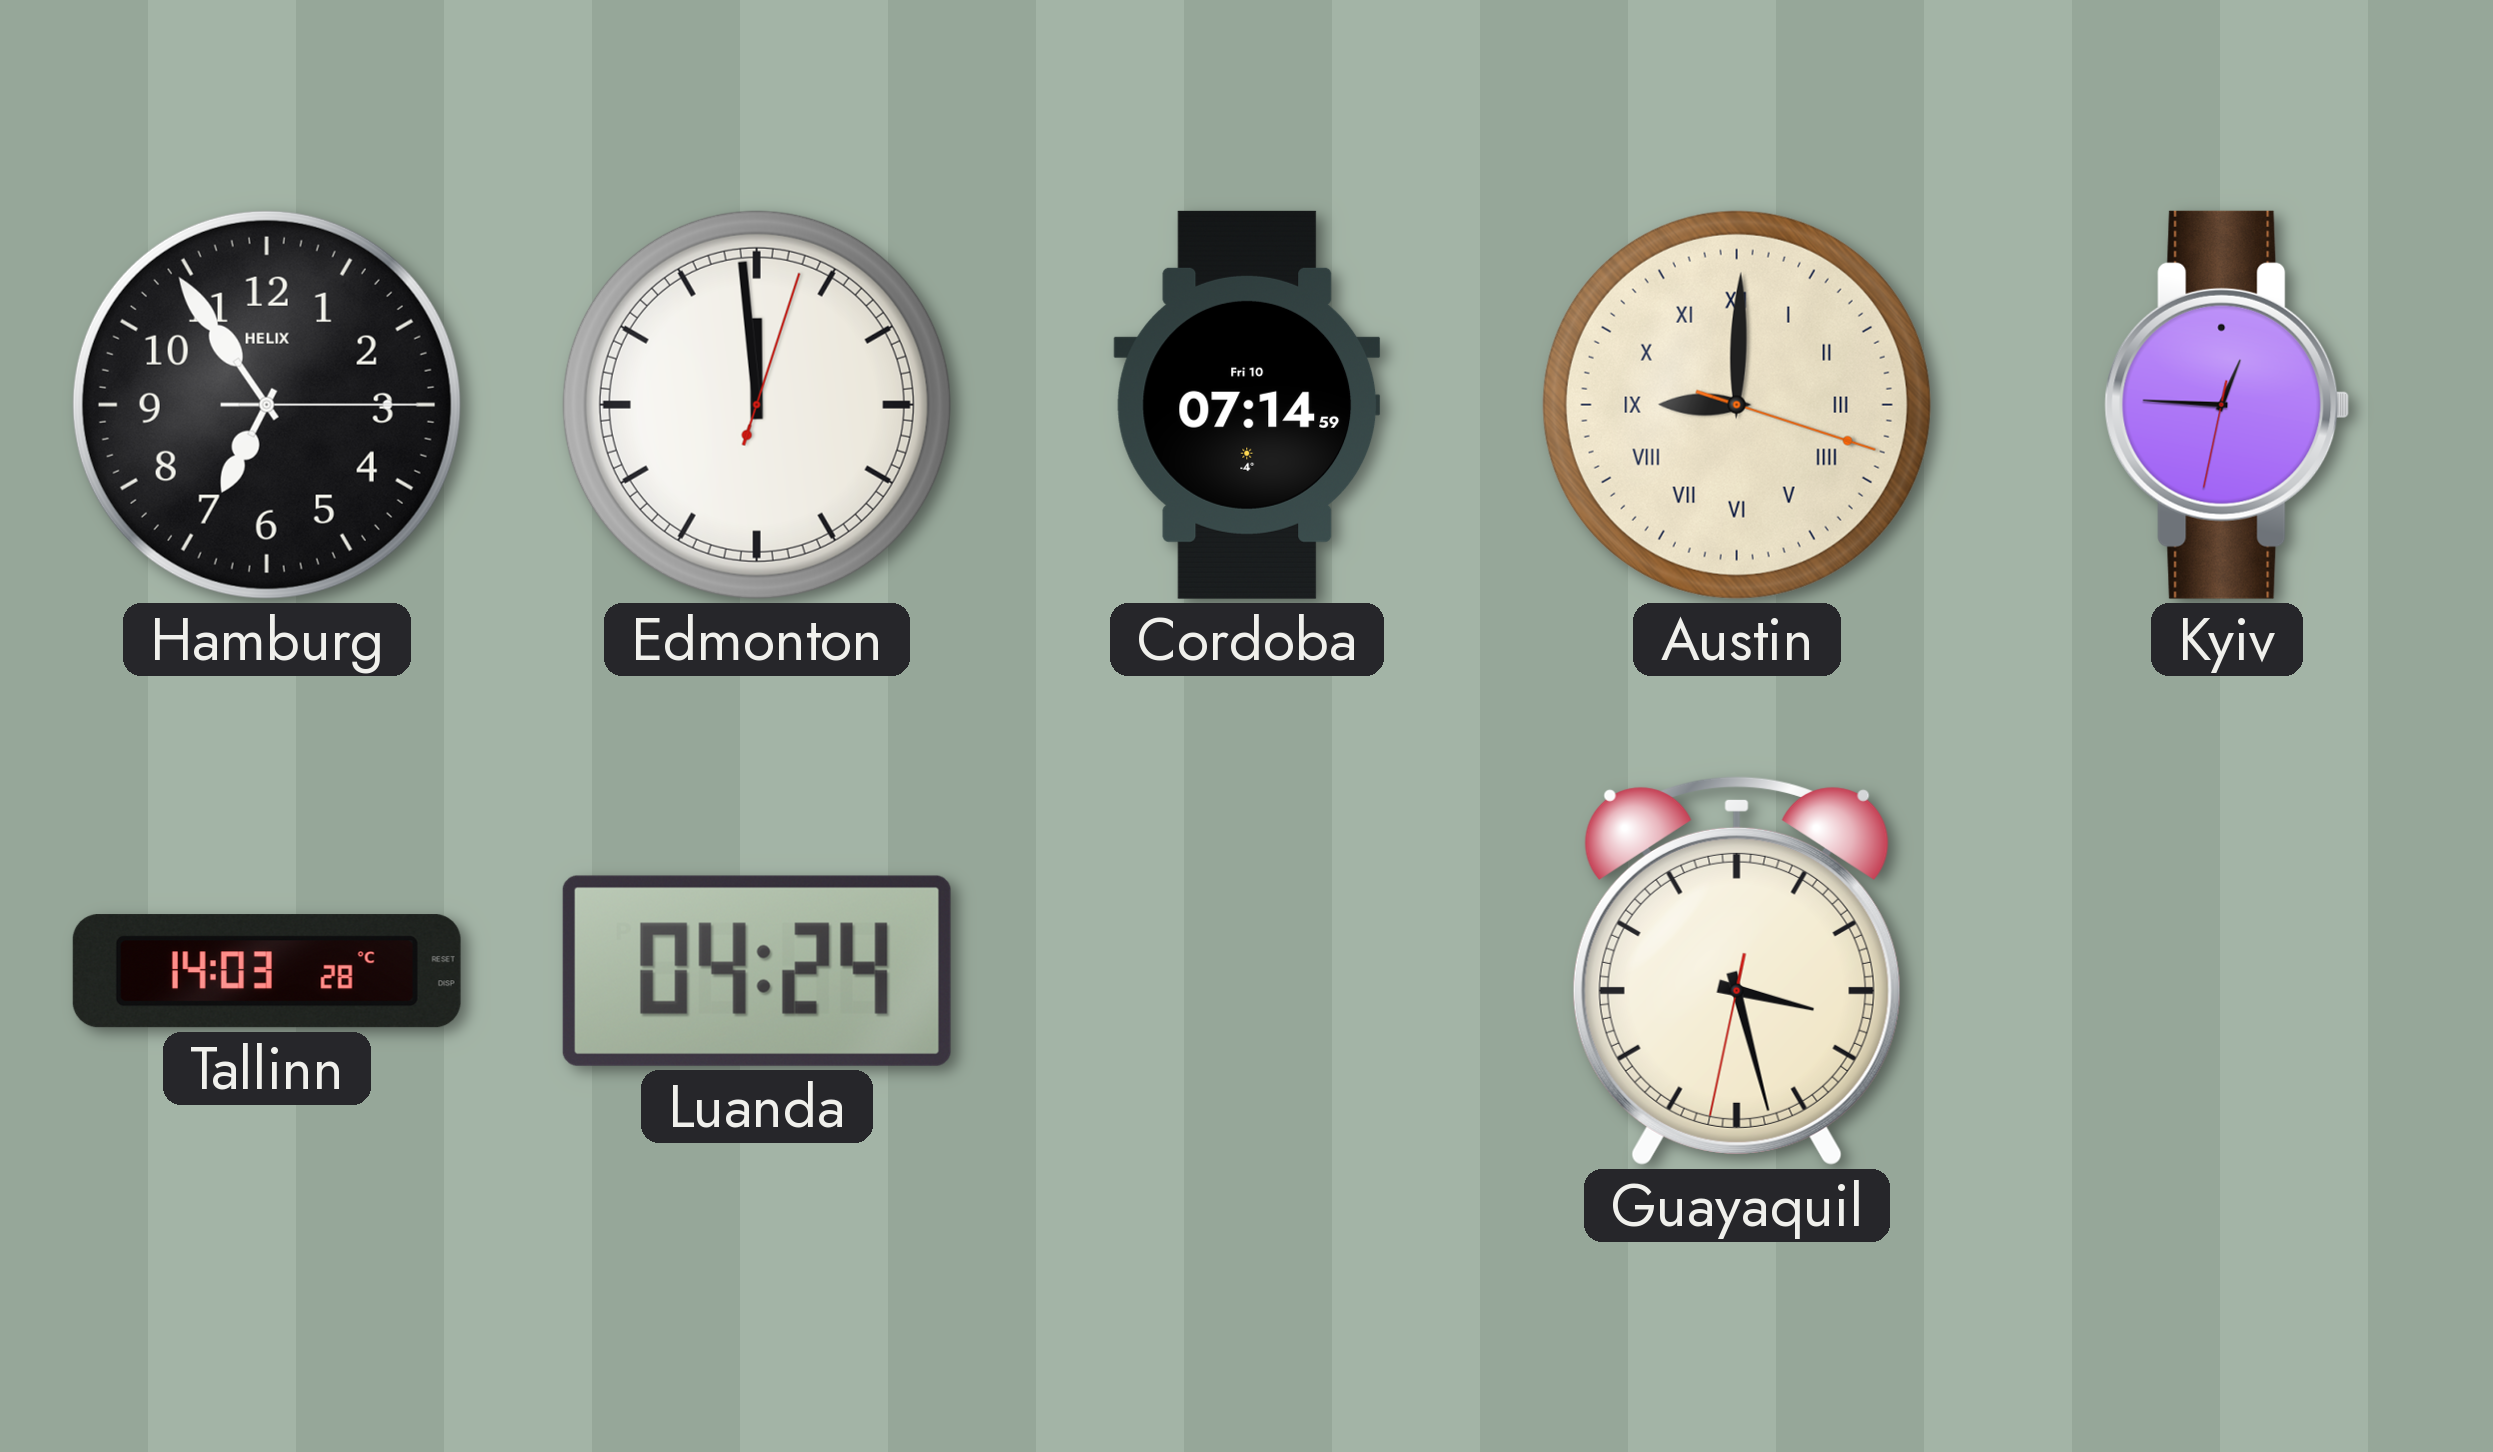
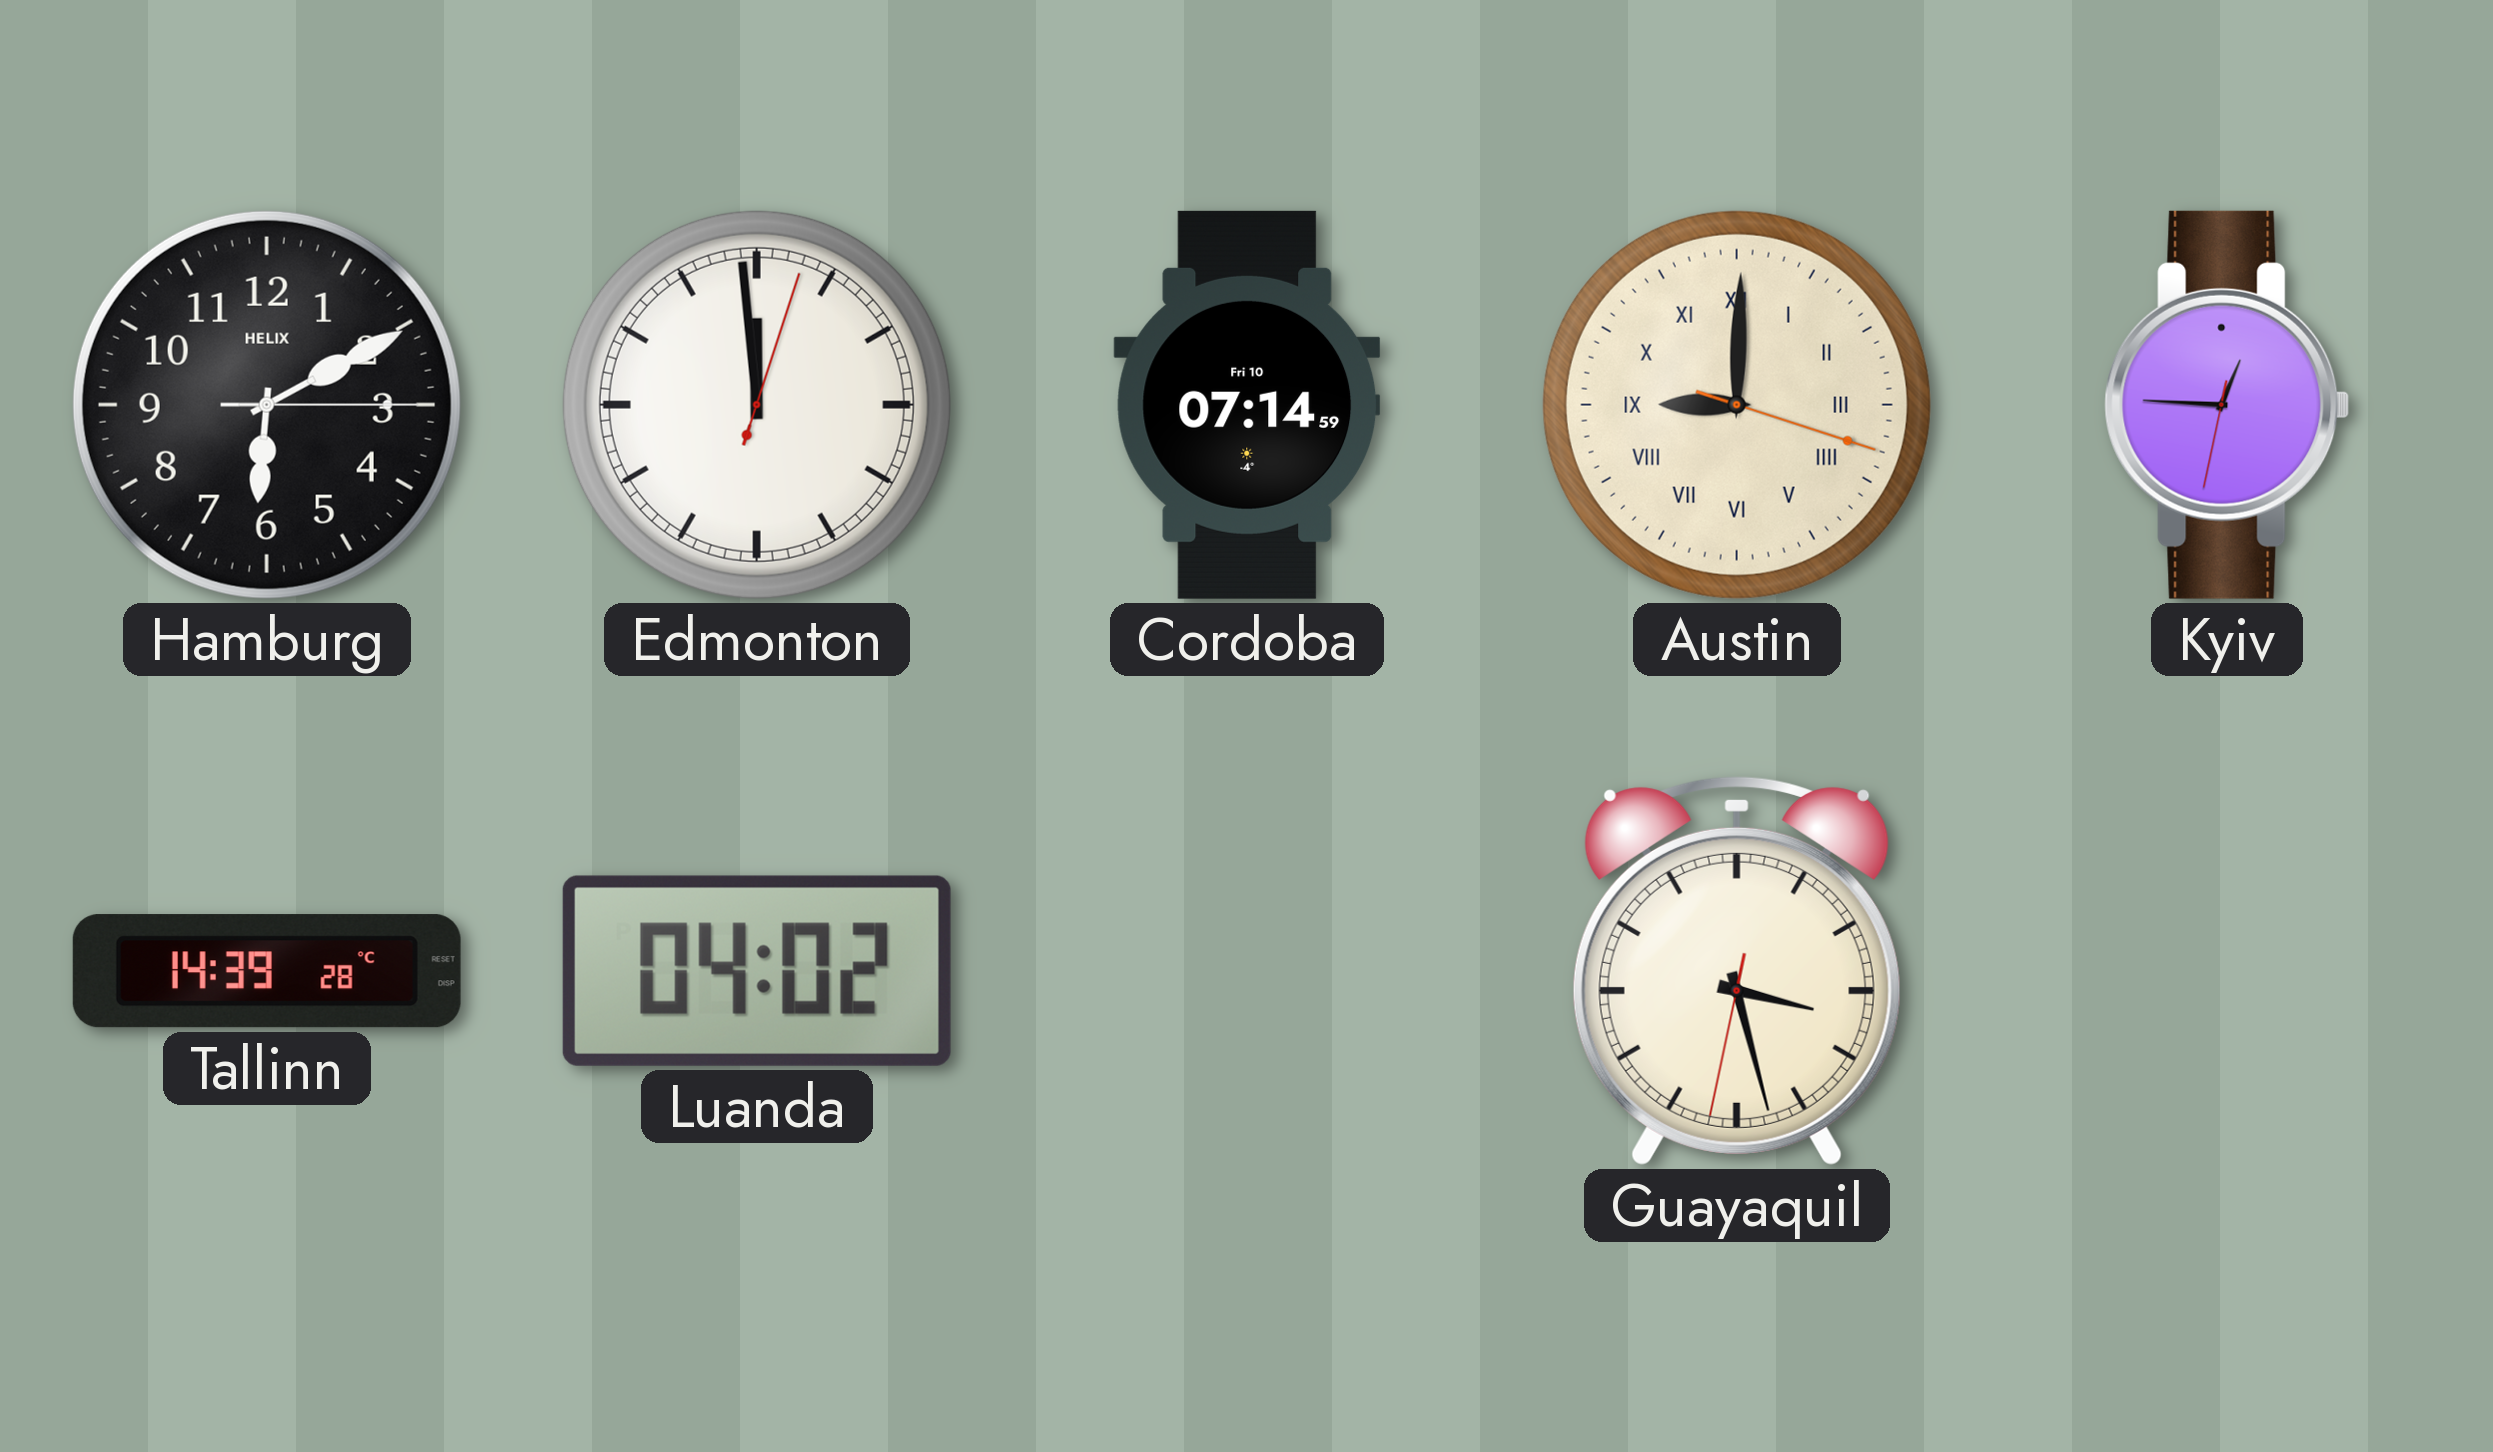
Hamburg: 6:54 -> 6:10 (267, 405)
Tallinn: 14:03 -> 14:39 (267, 971)
Luanda: 04:24 -> 04:02 (757, 971)
